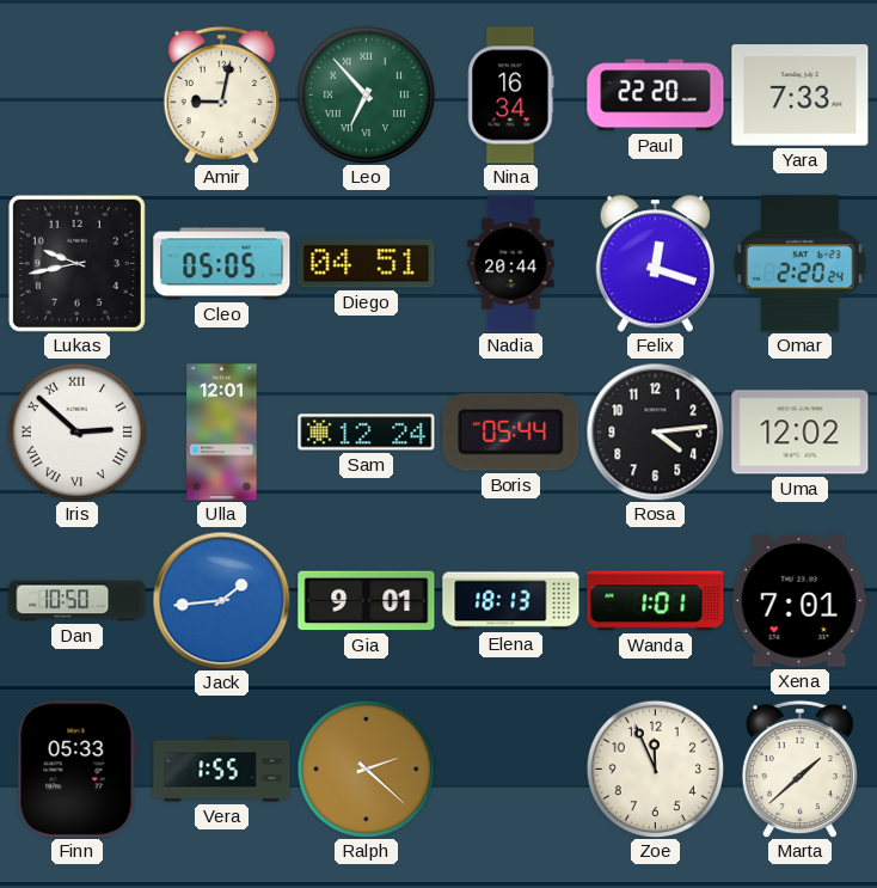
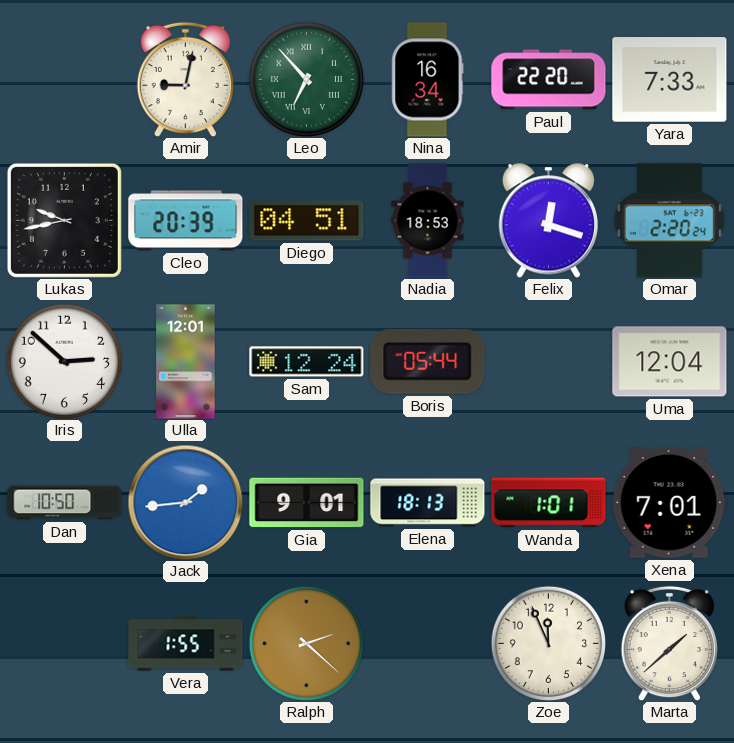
Cleo: 05:05 -> 20:39 (186, 221)
Nadia: 20:44 -> 18:53 (428, 221)
Iris numerals: Roman -> Arabic (64, 361)
Rosa: 4:14 -> none (655, 431)
Uma: 12:02 -> 12:04 (670, 362)
Finn: 05:33 -> none (76, 770)
